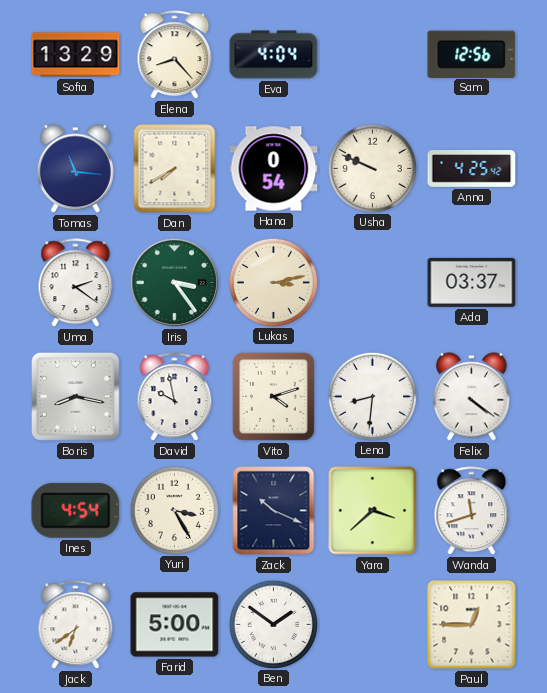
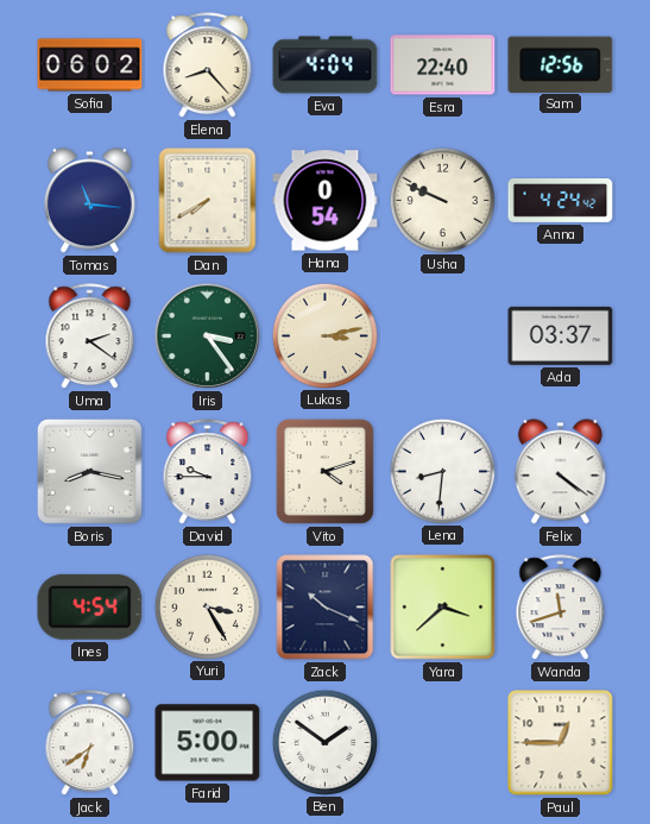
Sofia: 13:29 -> 06:02 (90, 65)
Esra: none -> 22:40 (443, 65)
Anna: 4:25 -> 4:24 (561, 201)
David: 9:58 -> 9:45 (208, 472)
